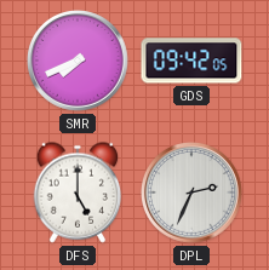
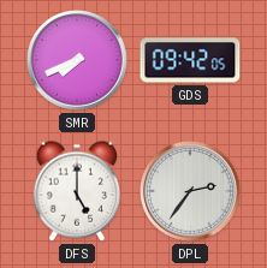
DPL: 2:34 -> 2:36 (191, 192)
